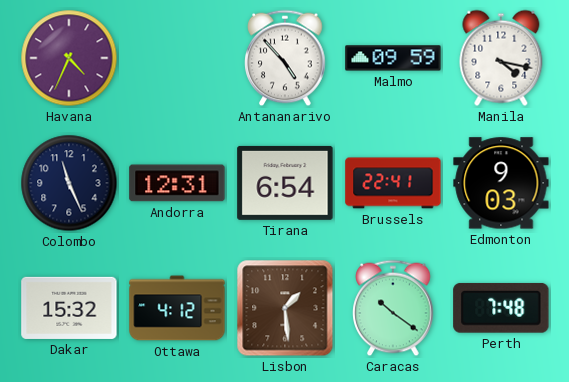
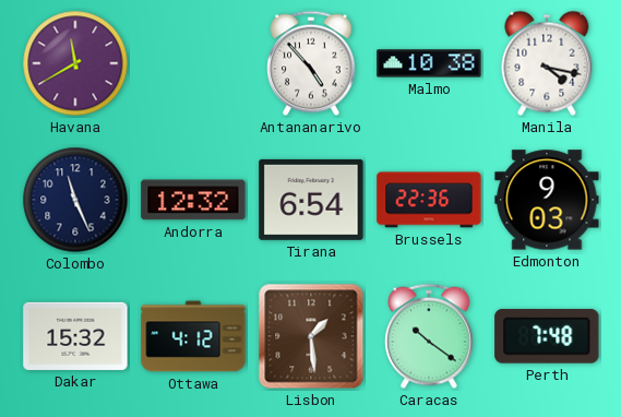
Havana: 4:34 -> 11:40 (75, 63)
Malmo: 09:59 -> 10:38 (429, 63)
Andorra: 12:31 -> 12:32 (193, 200)
Brussels: 22:41 -> 22:36 (429, 200)
